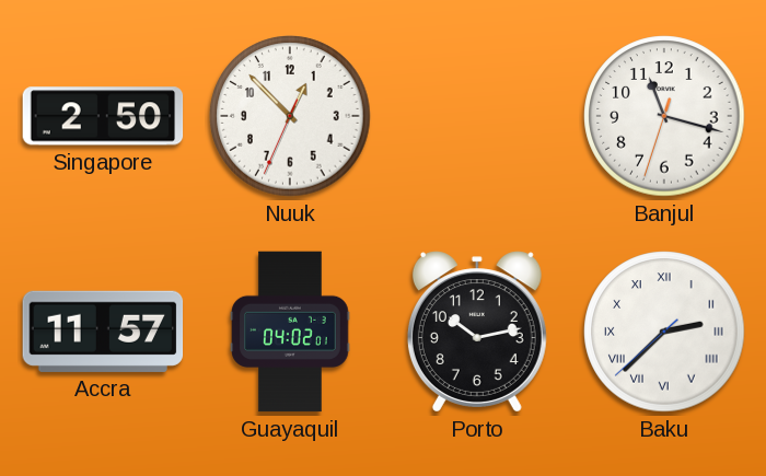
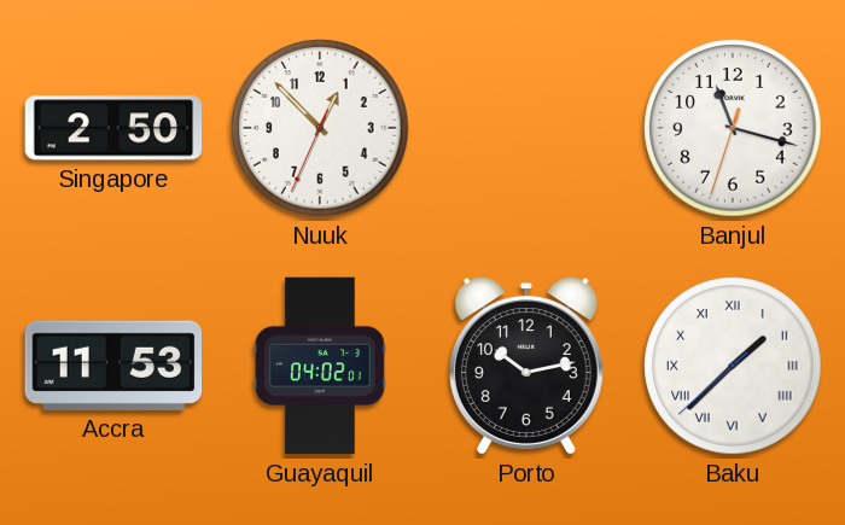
Accra: 11:57 -> 11:53 (113, 366)
Baku: 2:37 -> 1:37 (733, 366)
